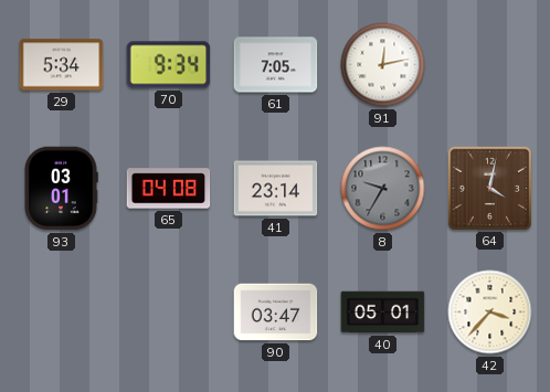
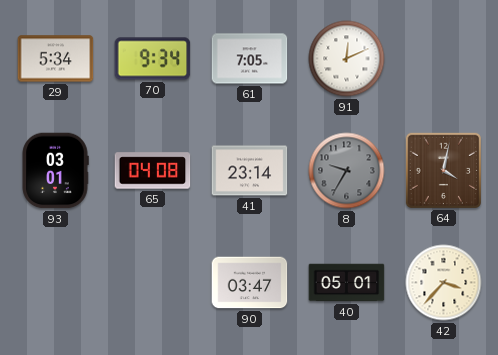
91: 12:13 -> 12:11 (347, 59)
